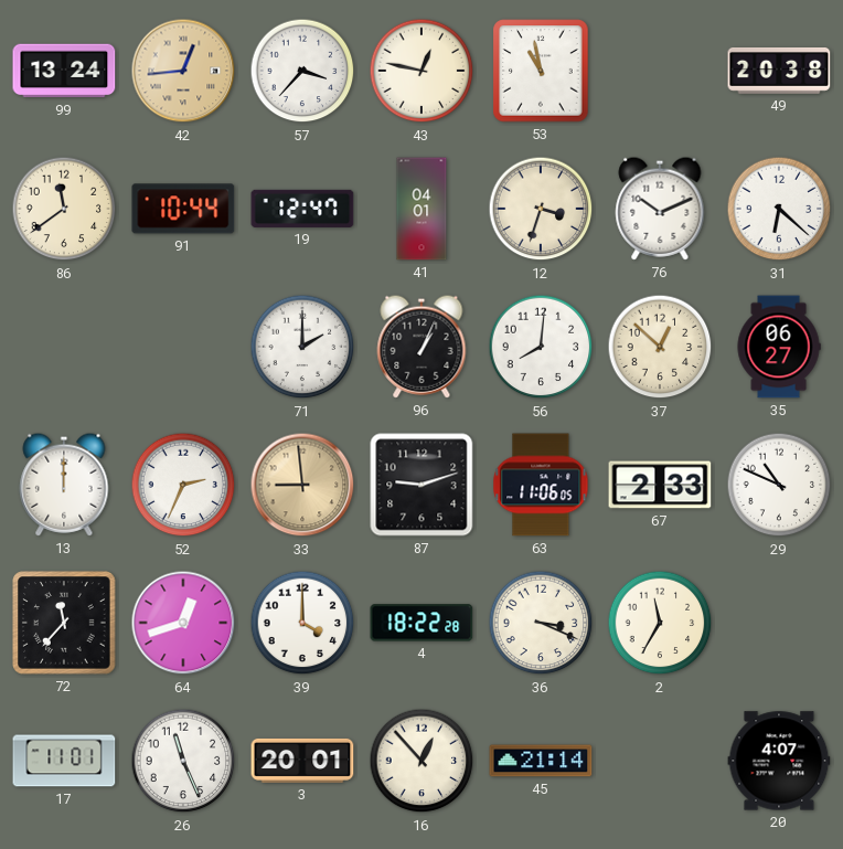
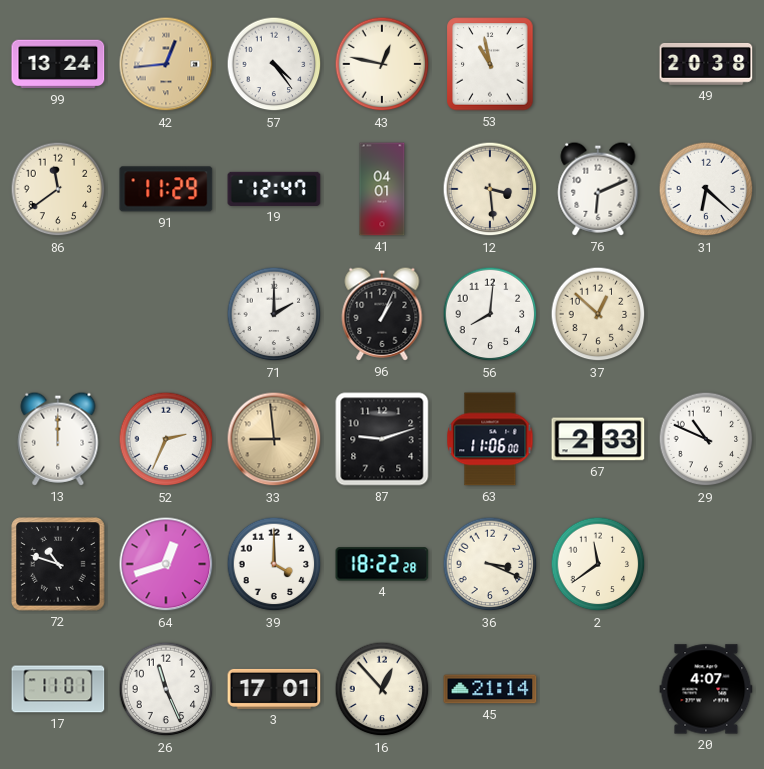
57: 3:37 -> 4:24 (274, 64)
91: 10:44 -> 11:29 (166, 189)
12: 3:33 -> 3:29 (490, 189)
76: 10:11 -> 6:11 (598, 189)
35: 06:27 -> none (779, 347)
63: 11:06:05 -> 11:06:00 (490, 439)
72: 11:37 -> 10:48 (58, 564)
2: 11:35 -> 11:39 (598, 564)
3: 20:01 -> 17:01 (274, 689)
